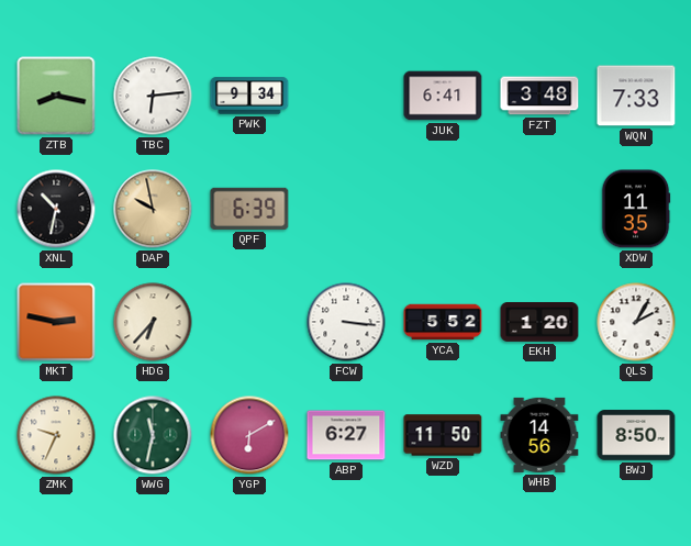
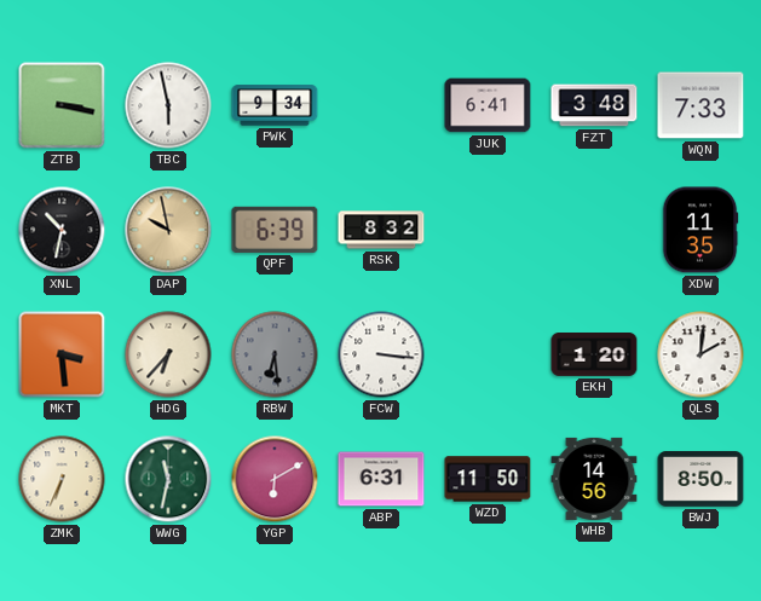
ZTB: 8:17 -> 3:17 (62, 105)
TBC: 6:14 -> 5:58 (168, 105)
RSK: none -> 8:32 (381, 230)
MKT: 2:47 -> 3:29 (62, 354)
RBW: none -> 6:29 (275, 354)
YCA: 5:52 -> none (443, 322)
QLS: 2:05 -> 2:01 (701, 354)
ZMK: 9:34 -> 6:34 (62, 479)
ABP: 6:27 -> 6:31 (381, 479)
